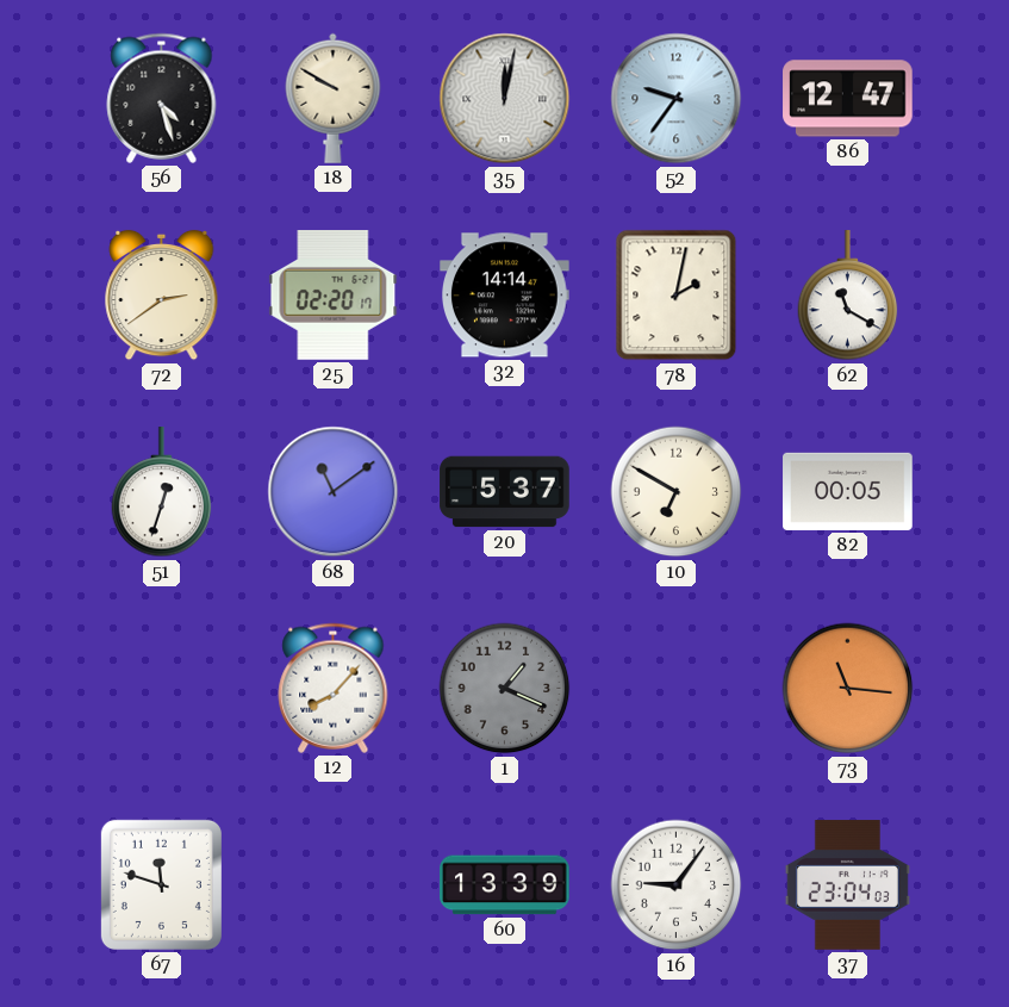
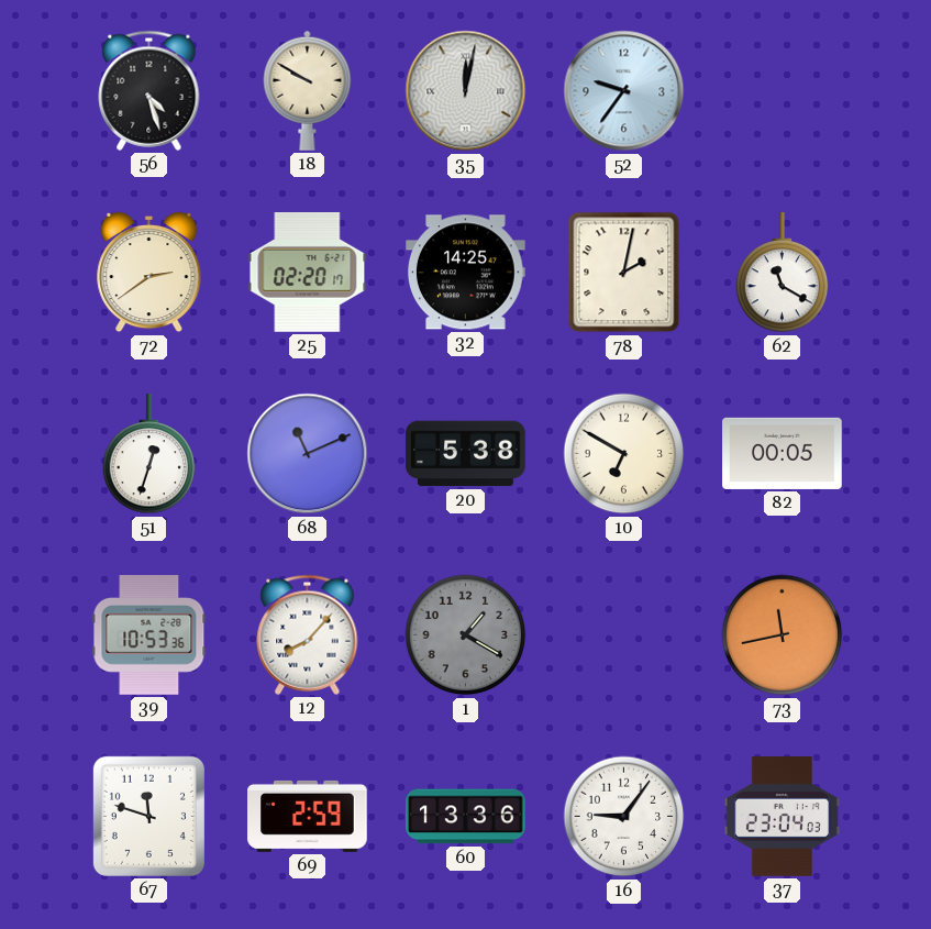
86: 12:47 -> none (848, 99)
32: 14:14 -> 14:25 (466, 273)
68: 11:09 -> 11:11 (308, 454)
20: 5:37 -> 5:38 (466, 454)
39: none -> 10:53 (149, 635)
1: 1:19 -> 1:20 (466, 635)
73: 11:16 -> 11:43 (783, 635)
69: none -> 2:59 (308, 816)
60: 13:39 -> 13:36 (466, 817)
